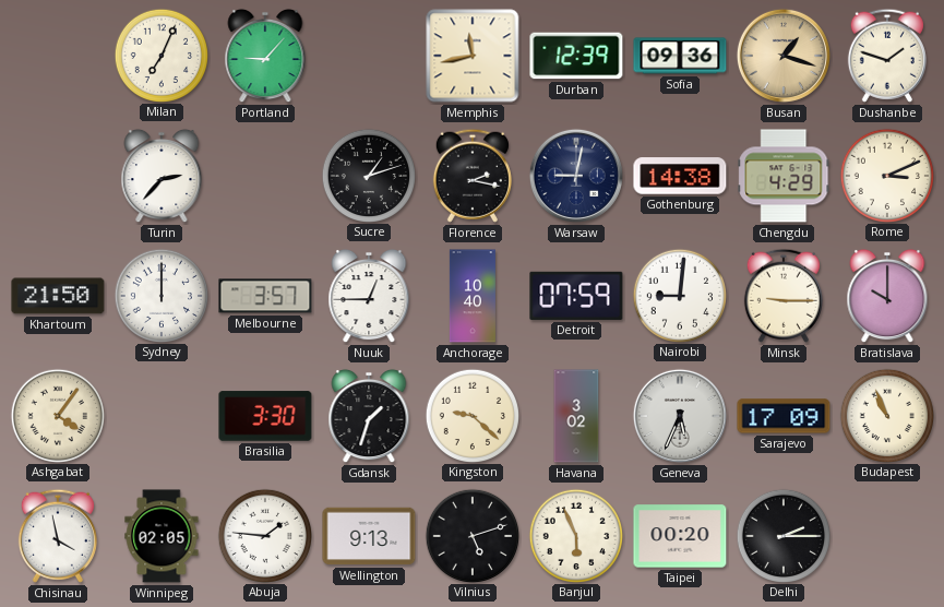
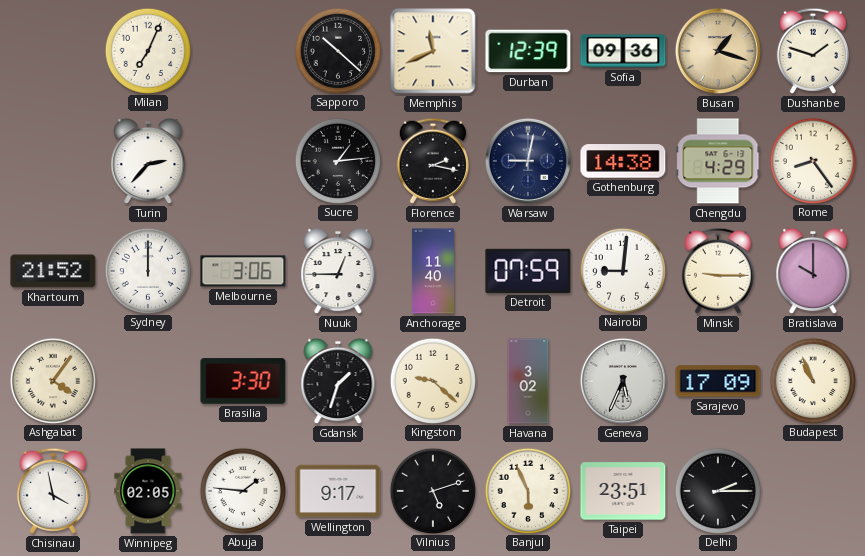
Portland: 9:07 -> none (265, 56)
Sapporo: none -> 10:22 (337, 50)
Memphis: 11:43 -> 11:41 (433, 51)
Sucre: 1:12 -> 1:14 (337, 160)
Rome: 3:11 -> 8:24 (812, 160)
Khartoum: 21:50 -> 21:52 (53, 271)
Melbourne: 3:57 -> 3:06 (243, 271)
Anchorage: 10:40 -> 11:40 (433, 271)
Wellington: 9:13 -> 9:17 (338, 491)
Taipei: 00:20 -> 23:51 (623, 491)
